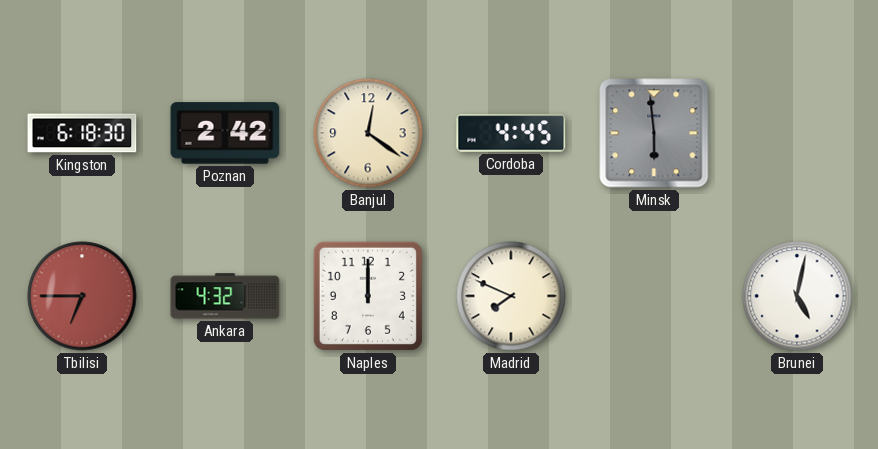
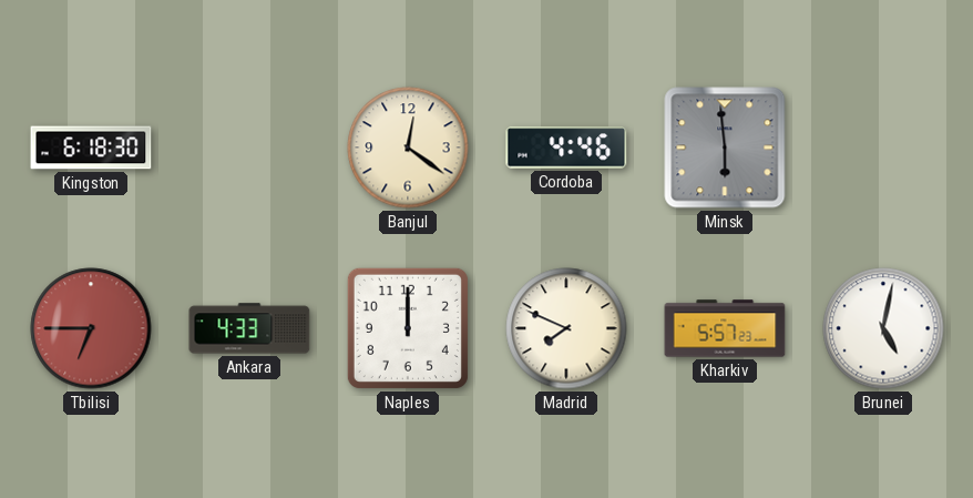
Poznan: 2:42 -> none (225, 133)
Cordoba: 4:45 -> 4:46 (566, 148)
Ankara: 4:32 -> 4:33 (249, 328)
Kharkiv: none -> 5:57 (725, 328)
